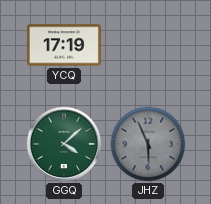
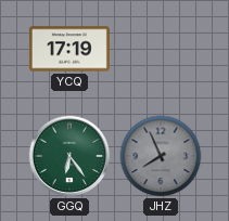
GGQ: 4:08 -> 6:24 (69, 156)
JHZ: 5:56 -> 7:56 (161, 156)
